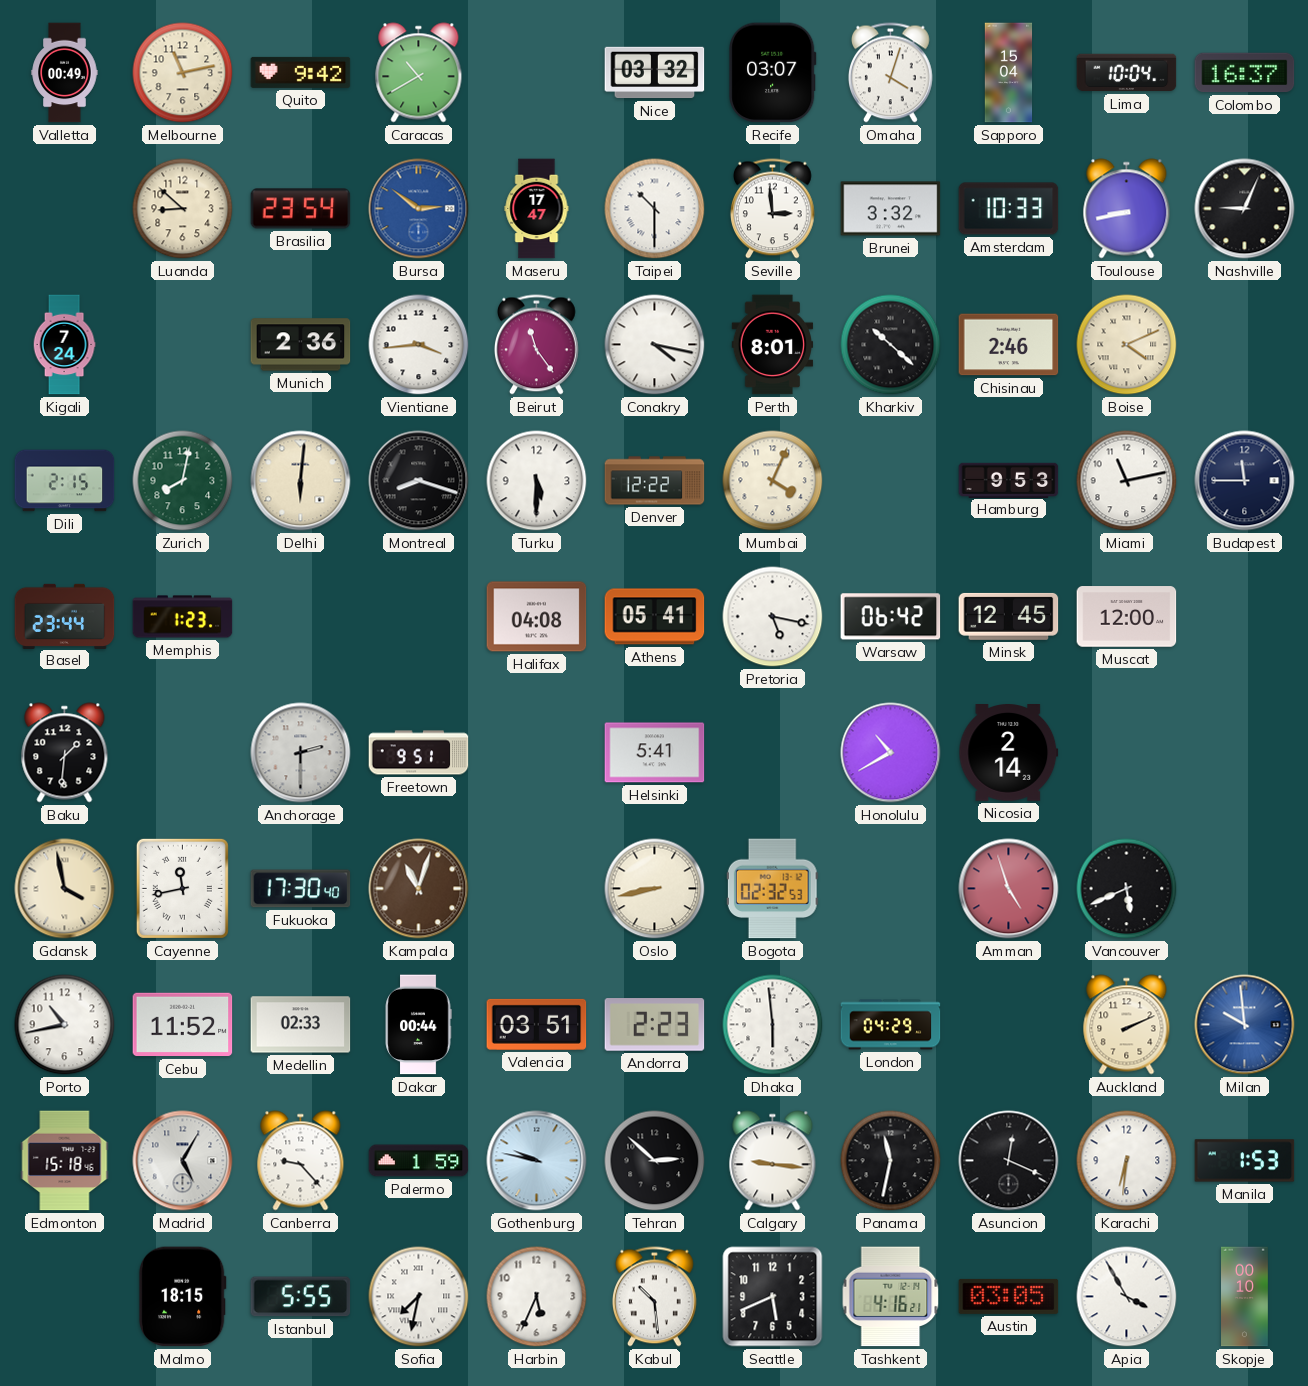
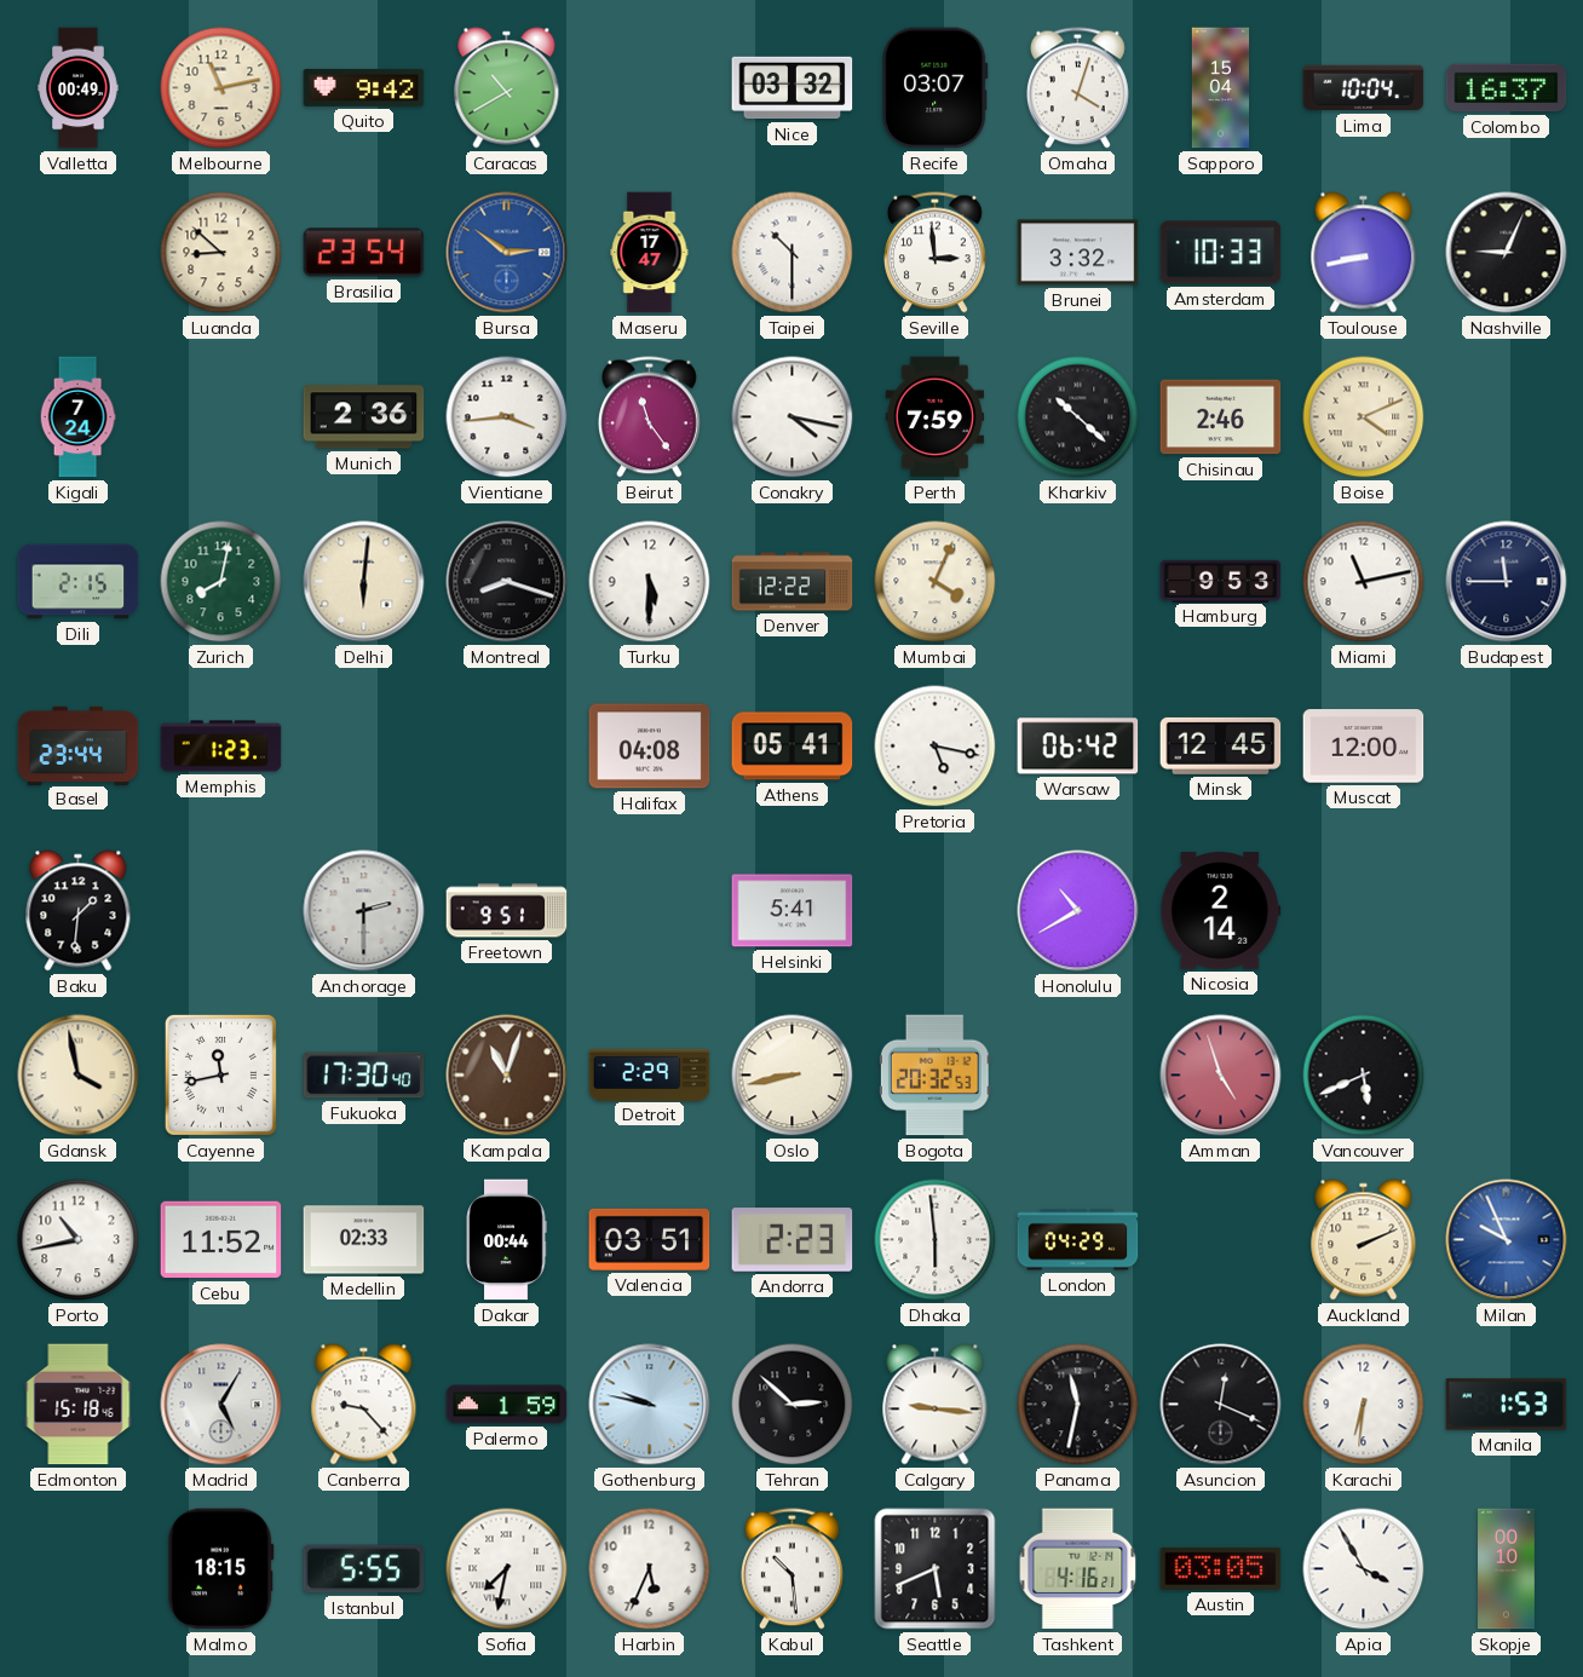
Perth: 8:01 -> 7:59 (936, 417)
Detroit: none -> 2:29 (650, 1074)
Bogota: 02:32 -> 20:32 (934, 1076)
Milan: 9:59 -> 9:56 (1507, 1240)
